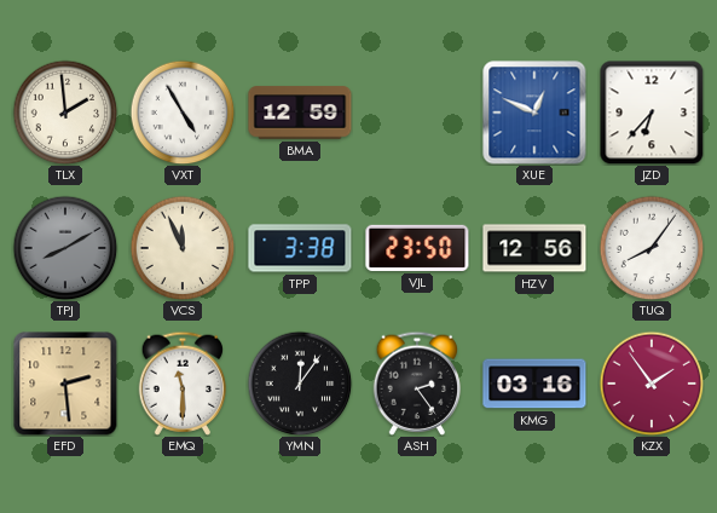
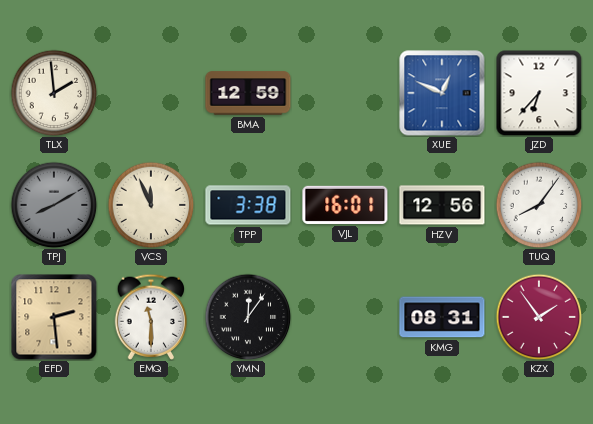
VXT: 4:55 -> none (183, 113)
VJL: 23:50 -> 16:01 (345, 205)
ASH: 2:24 -> none (417, 384)
KMG: 03:16 -> 08:31 (442, 317)
